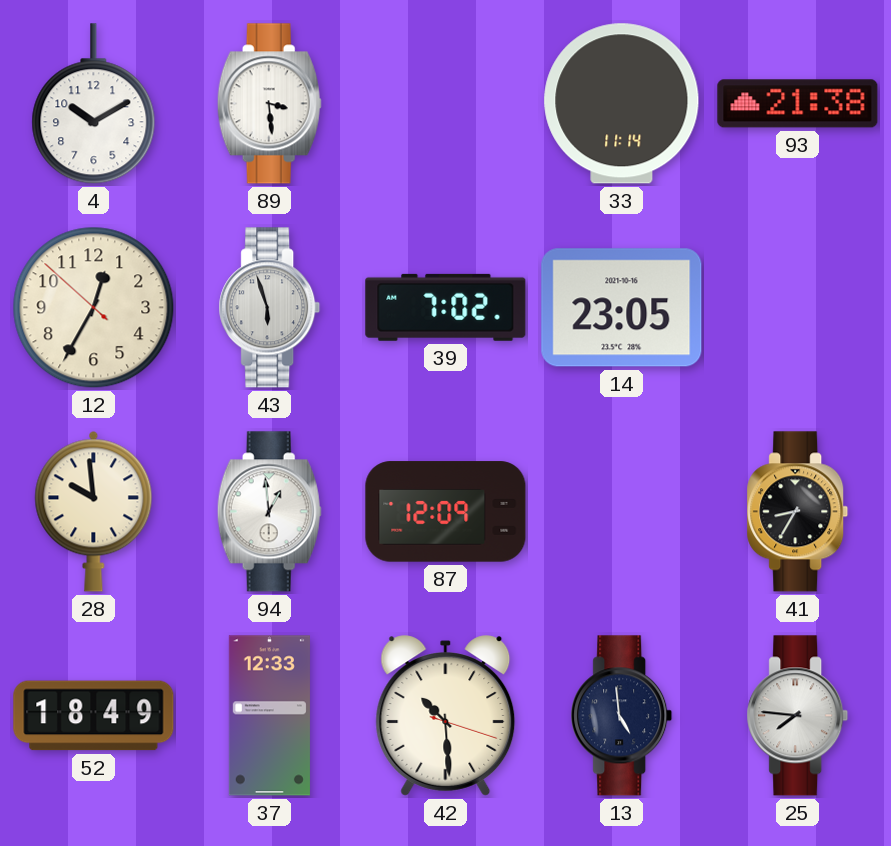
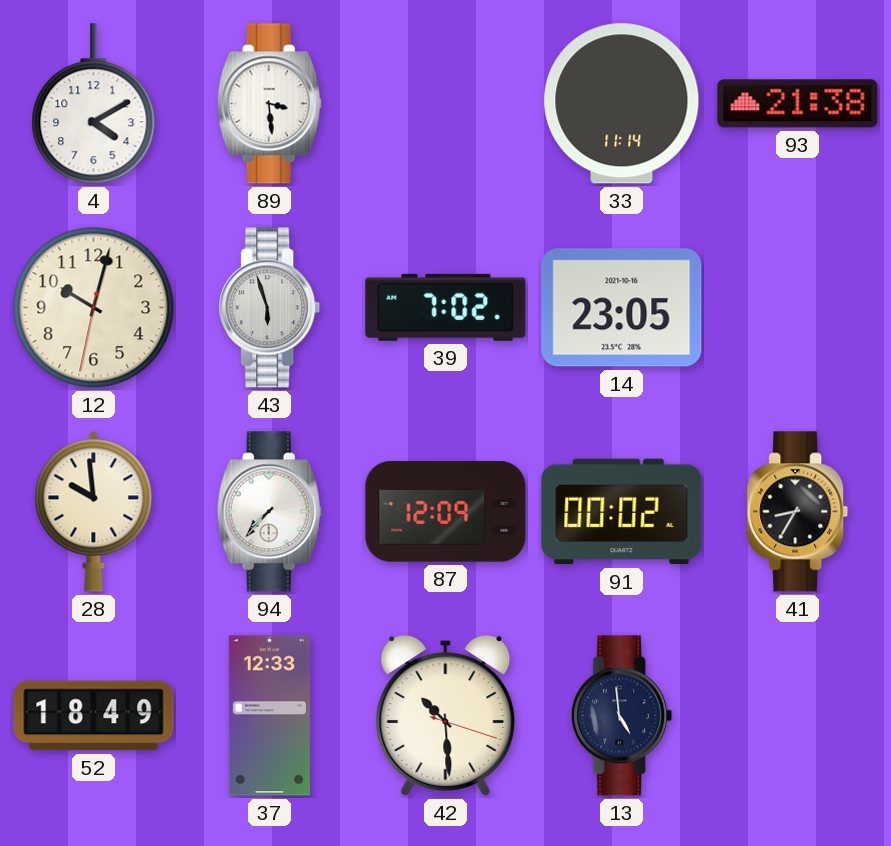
4: 10:10 -> 4:10 (94, 104)
12: 12:34 -> 10:02 (94, 308)
94: 12:59 -> 7:37 (269, 512)
91: none -> 00:02 (622, 512)
25: 7:46 -> none (798, 716)
